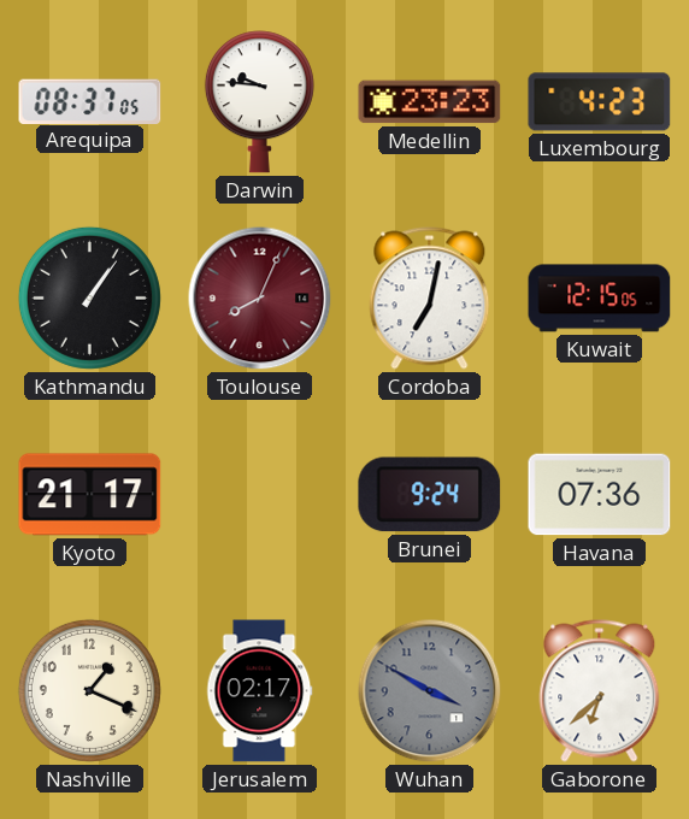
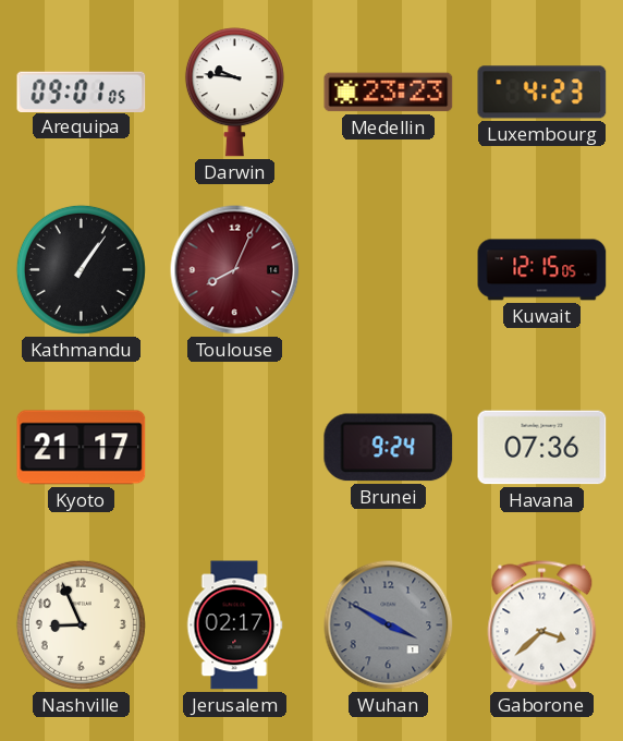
Arequipa: 08:37 -> 09:01 (82, 92)
Cordoba: 7:02 -> none (430, 299)
Nashville: 1:19 -> 8:56 (81, 624)
Gaborone: 6:38 -> 3:38 (542, 625)
